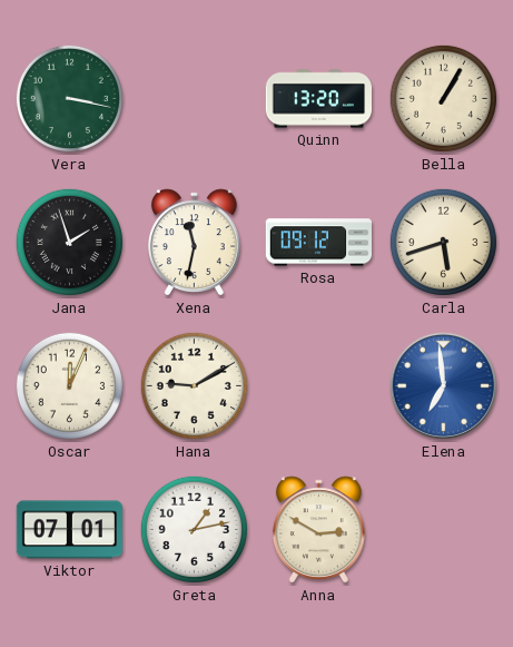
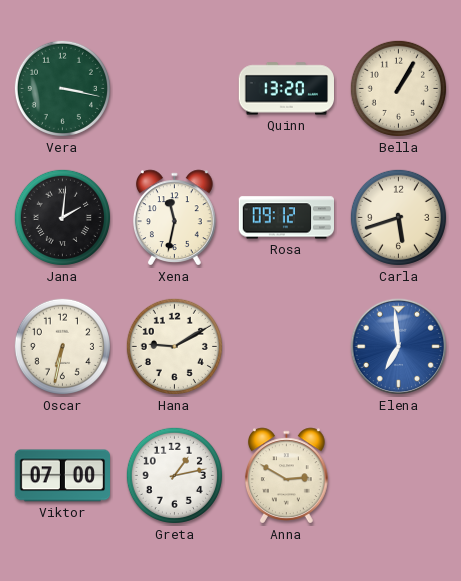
Jana: 1:57 -> 2:01 (62, 217)
Oscar: 12:04 -> 6:32 (62, 346)
Viktor: 07:01 -> 07:00 (62, 476)
